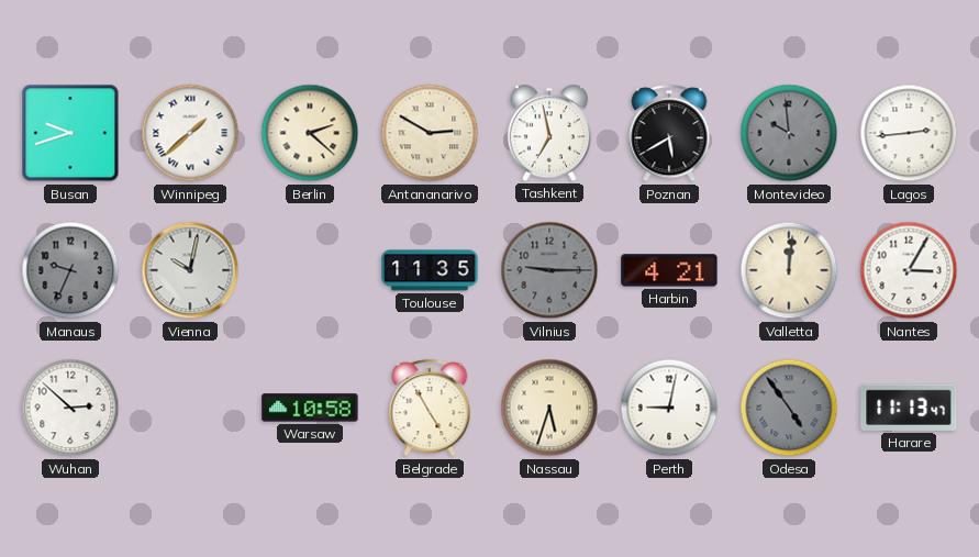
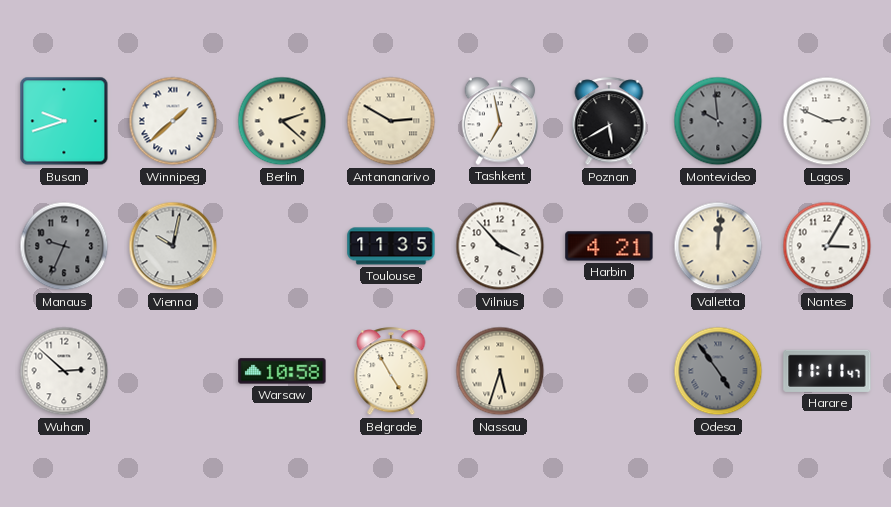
Lagos: 2:44 -> 2:49 (827, 121)
Vilnius: 9:15 -> 3:53 (500, 246)
Vilnius dial: grey -> white (500, 246)
Perth: 9:02 -> none (669, 408)
Harare: 11:13 -> 11:11 (827, 371)
